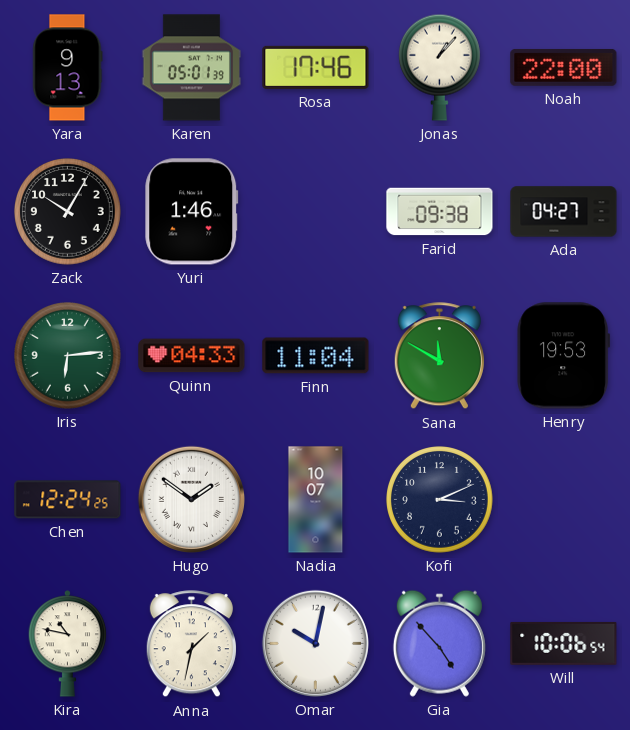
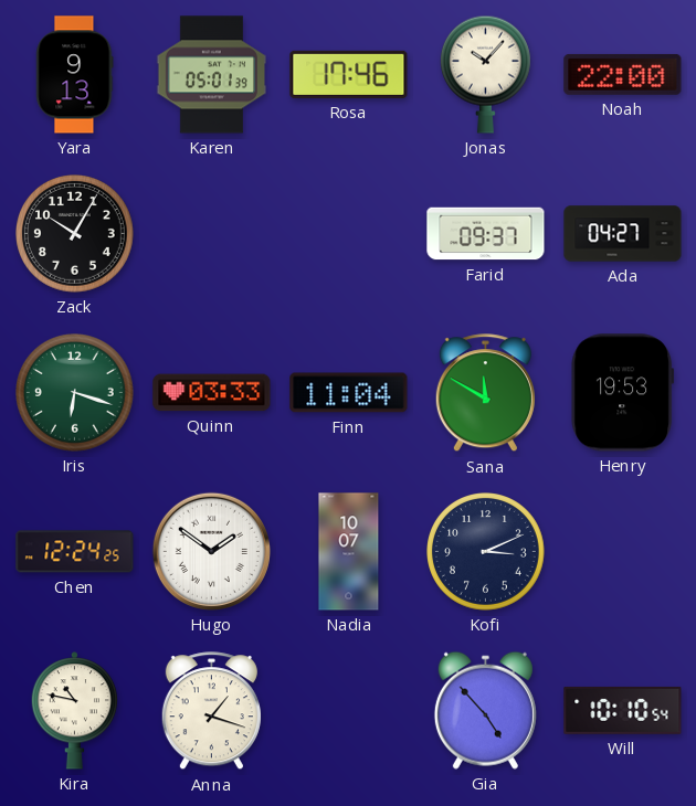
Jonas: 1:07 -> 10:07 (485, 74)
Yuri: 1:46 -> none (192, 212)
Farid: 09:38 -> 09:37 (486, 234)
Iris: 6:14 -> 6:18 (75, 393)
Quinn: 04:33 -> 03:33 (212, 393)
Anna: 1:32 -> 1:18 (211, 711)
Omar: 10:02 -> none (315, 643)
Will: 10:06 -> 10:10 (623, 710)
